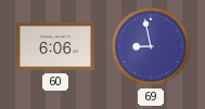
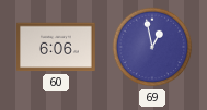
69: 8:58 -> 12:58 (152, 47)
